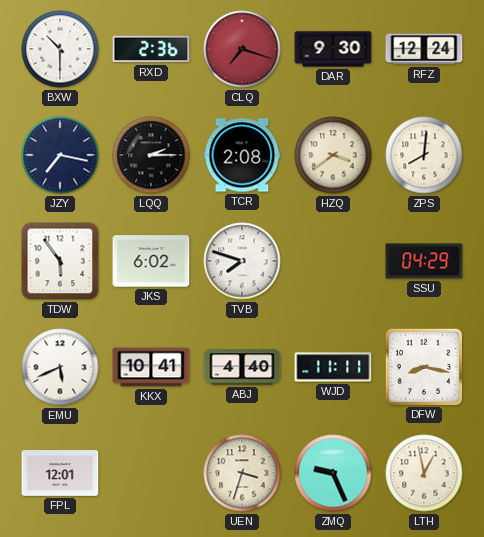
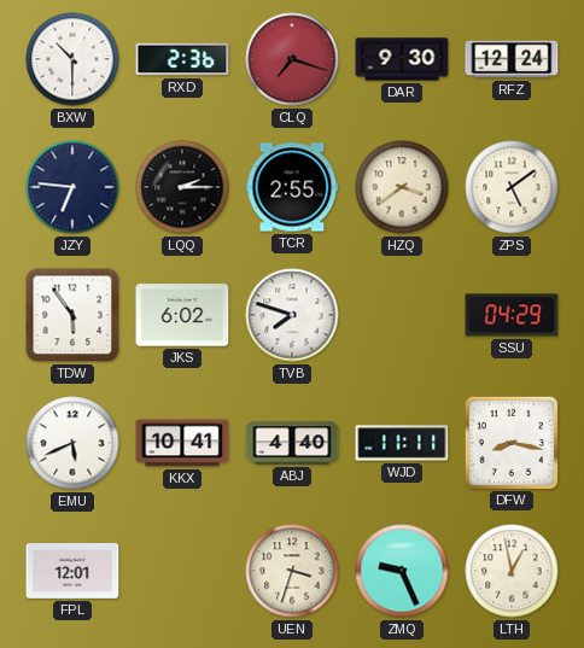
JZY: 7:17 -> 6:46 (72, 187)
TCR: 2:08 -> 2:55 (292, 187)
ZPS: 8:01 -> 5:09 (512, 187)
